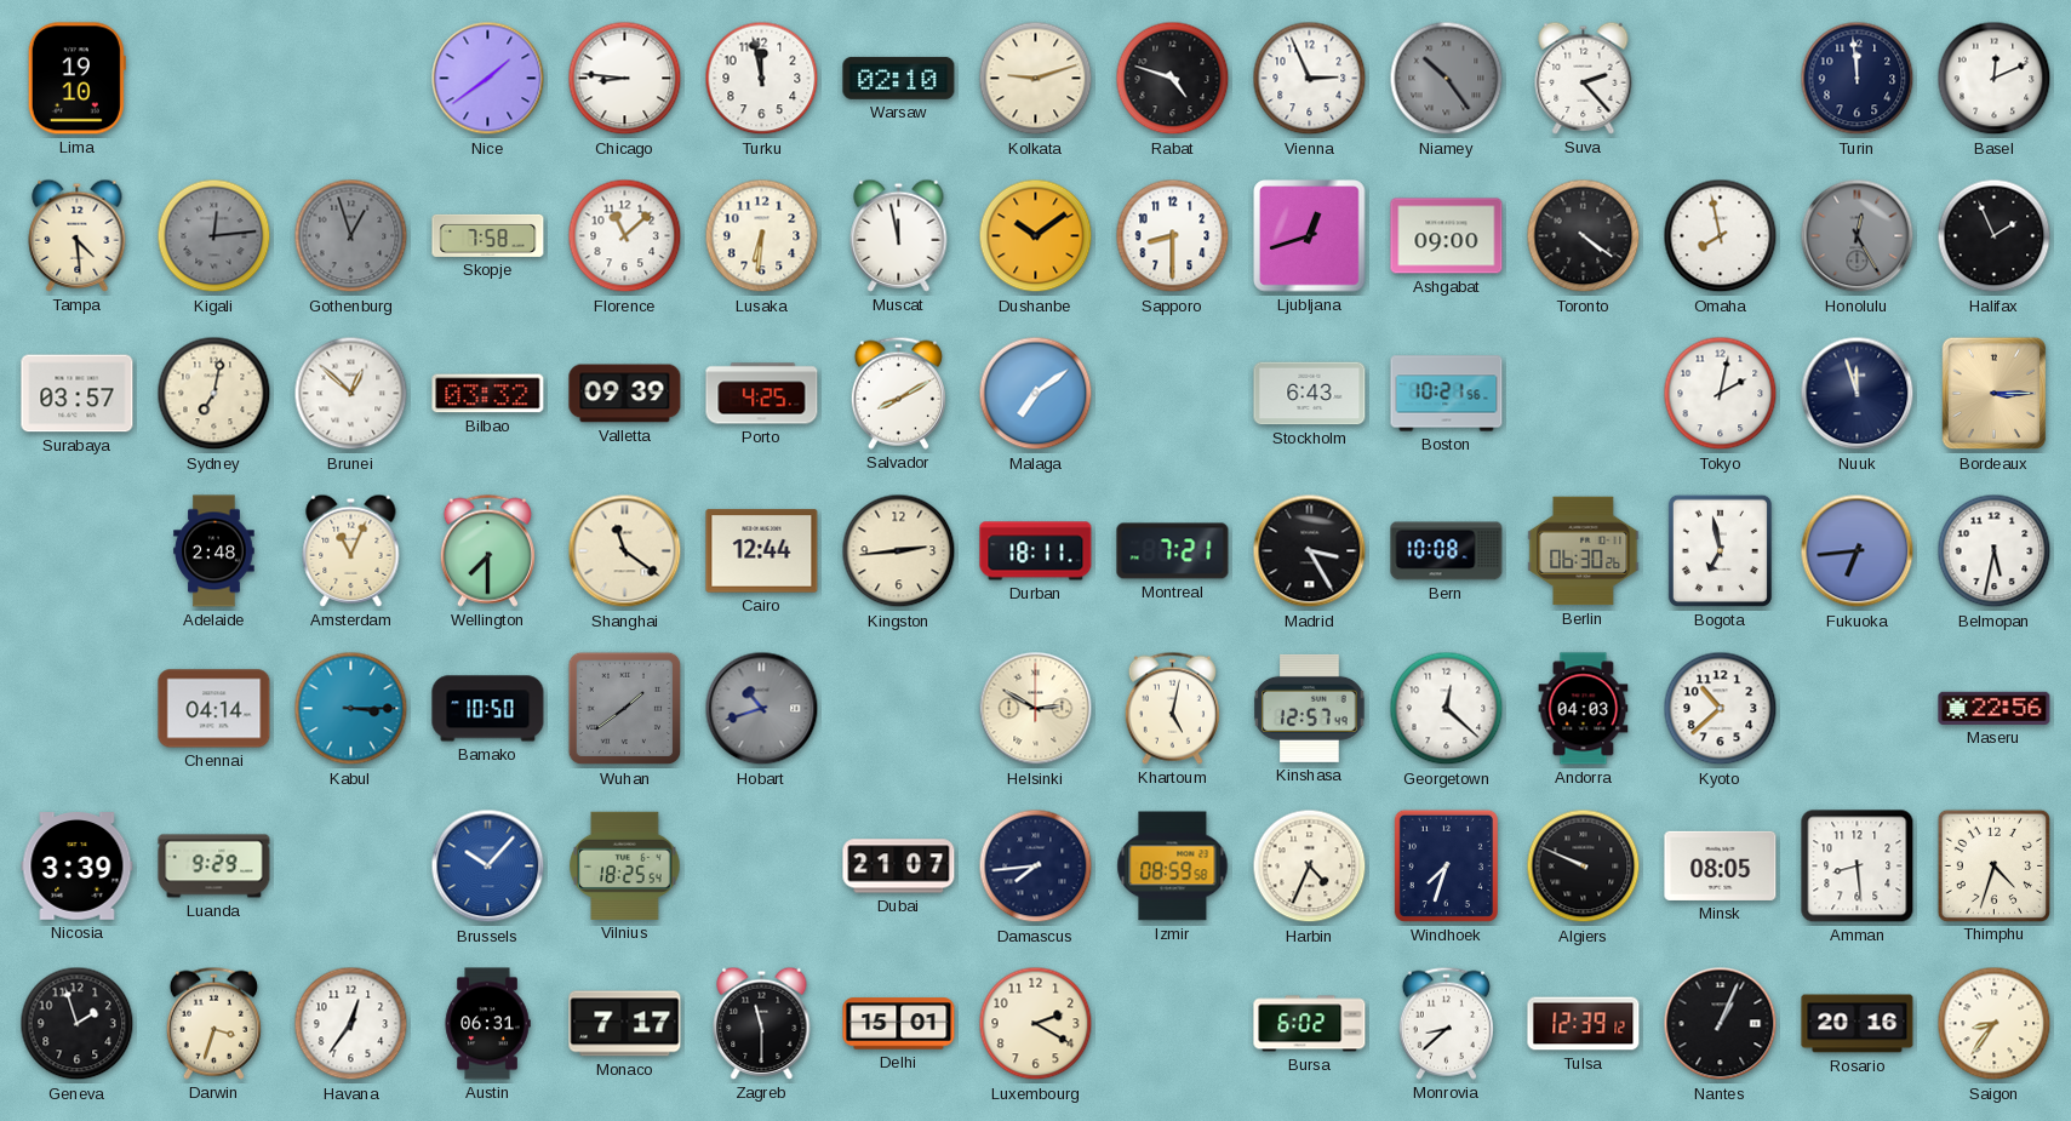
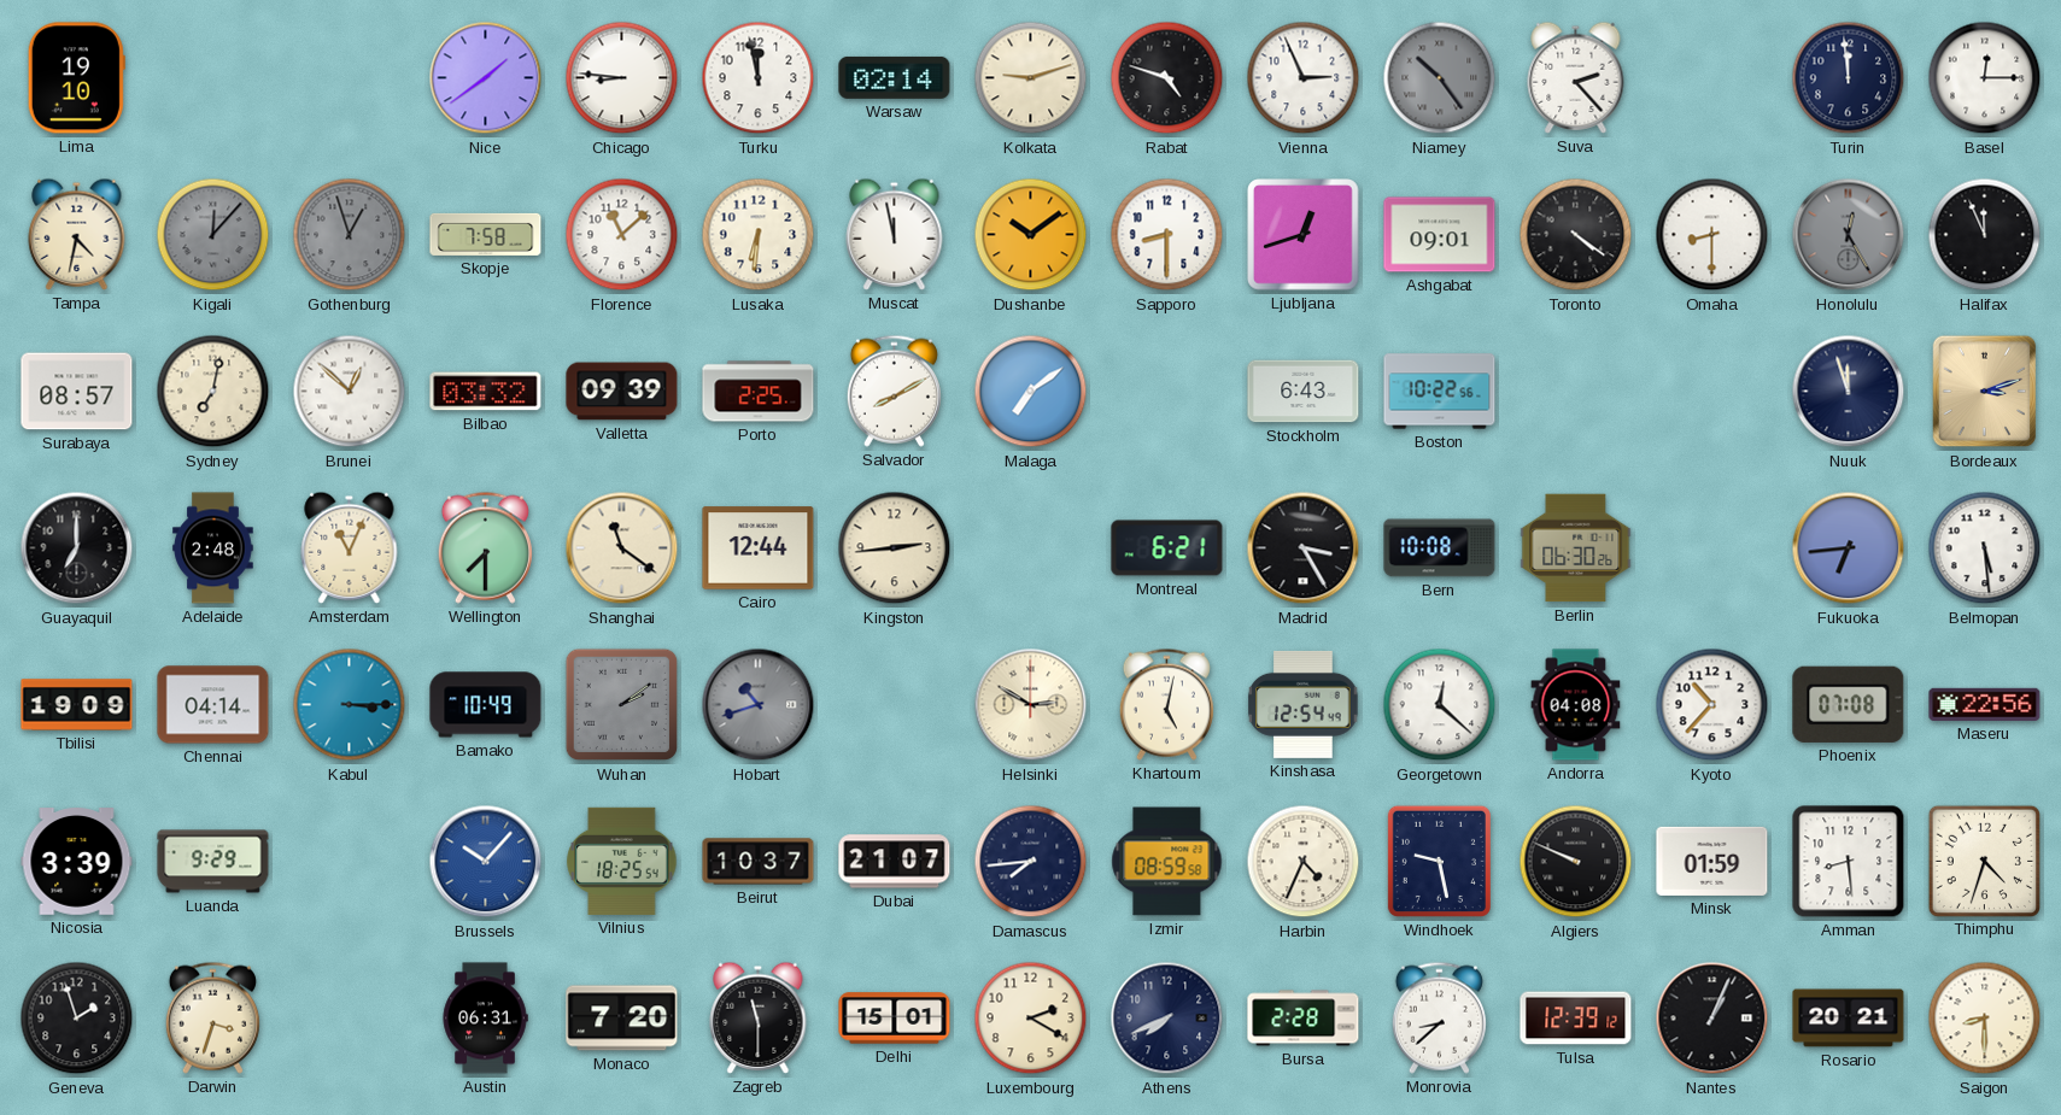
Warsaw: 02:10 -> 02:14 (895, 77)
Basel: 12:11 -> 12:15 (1985, 78)
Tampa: 4:29 -> 4:32 (77, 234)
Kigali: 12:14 -> 12:07 (213, 235)
Ashgabat: 09:00 -> 09:01 (1440, 235)
Omaha: 7:58 -> 8:30 (1712, 235)
Halifax: 1:56 -> 11:56 (1985, 235)
Surabaya: 03:57 -> 08:57 (77, 392)
Porto: 4:25 -> 2:25 (759, 392)
Boston: 10:21 -> 10:22 (1440, 392)
Tokyo: 2:02 -> none (1721, 394)
Bordeaux: 3:15 -> 3:12 (1985, 392)
Guayaquil: none -> 7:00 (77, 548)
Durban: 18:11 -> none (1036, 551)
Montreal: 7:21 -> 6:21 (1167, 548)
Bogota: 6:58 -> none (1720, 550)
Belmopan: 5:32 -> 5:29 (1985, 548)
Tbilisi: none -> 19:09 (77, 705)
Bamako: 10:50 -> 10:49 (486, 705)
Wuhan: 1:39 -> 2:09 (622, 705)
Kinshasa: 12:57 -> 12:54 (1304, 704)
Andorra: 04:03 -> 04:08 (1576, 705)
Kyoto: 10:38 -> 10:37 (1712, 705)
Phoenix: none -> 07:08 (1849, 704)
Beirut: none -> 10:37 (759, 862)
Windhoek: 7:33 -> 9:28 (1439, 861)
Minsk: 08:05 -> 01:59 (1712, 861)
Havana: 12:36 -> none (351, 1024)
Monaco: 7:17 -> 7:20 (622, 1019)
Athens: none -> 7:41 (1167, 1019)
Bursa: 6:02 -> 2:28 (1304, 1019)
Rosario: 20:16 -> 20:21 (1849, 1019)
Saigon: 8:36 -> 8:30 (1985, 1019)
